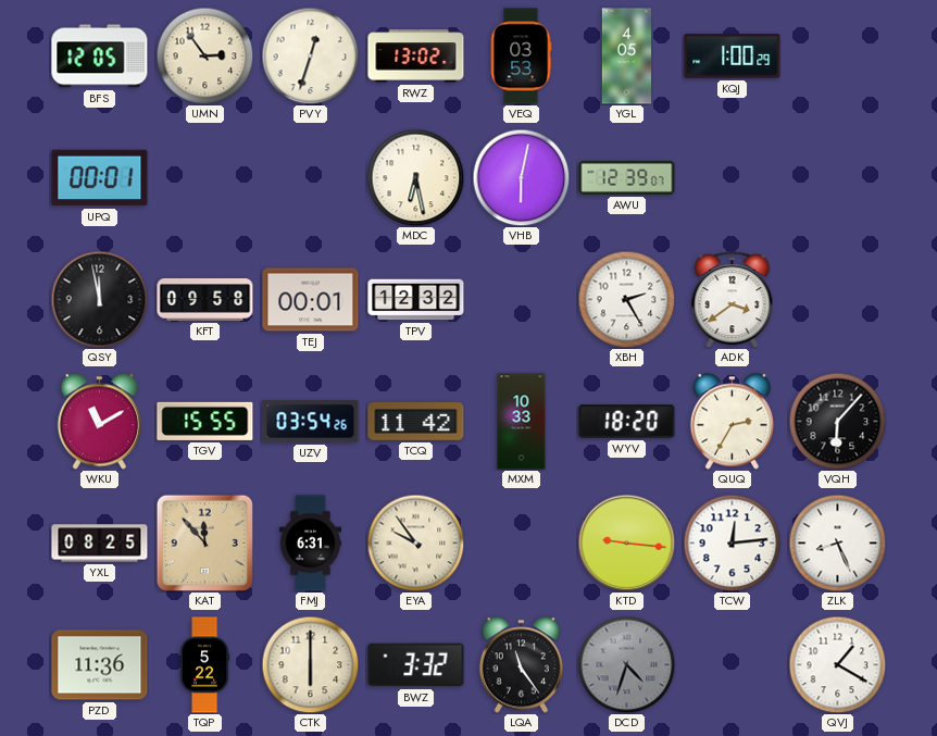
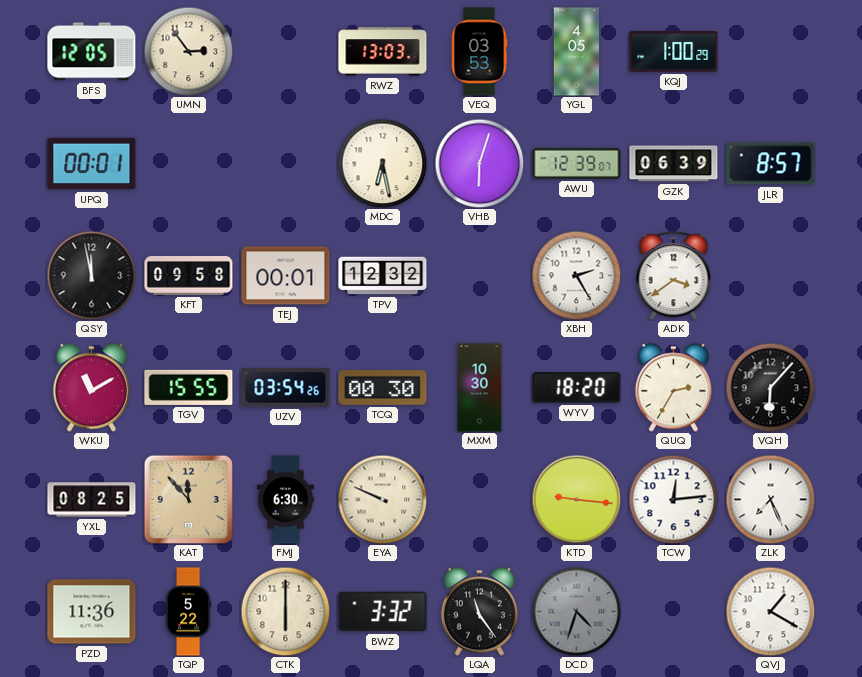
PVY: 12:33 -> none (310, 55)
RWZ: 13:02 -> 13:03 (383, 52)
VHB: 6:02 -> 6:03 (479, 163)
GZK: none -> 06:39 (674, 164)
JLR: none -> 8:57 (771, 164)
TCQ: 11:42 -> 00:30 (383, 388)
MXM: 10:33 -> 10:30 (480, 388)
FMJ: 6:31 -> 6:30 (285, 500)
EYA: 9:54 -> 9:49 (382, 499)
ZLK: 8:26 -> 7:26 (770, 499)
